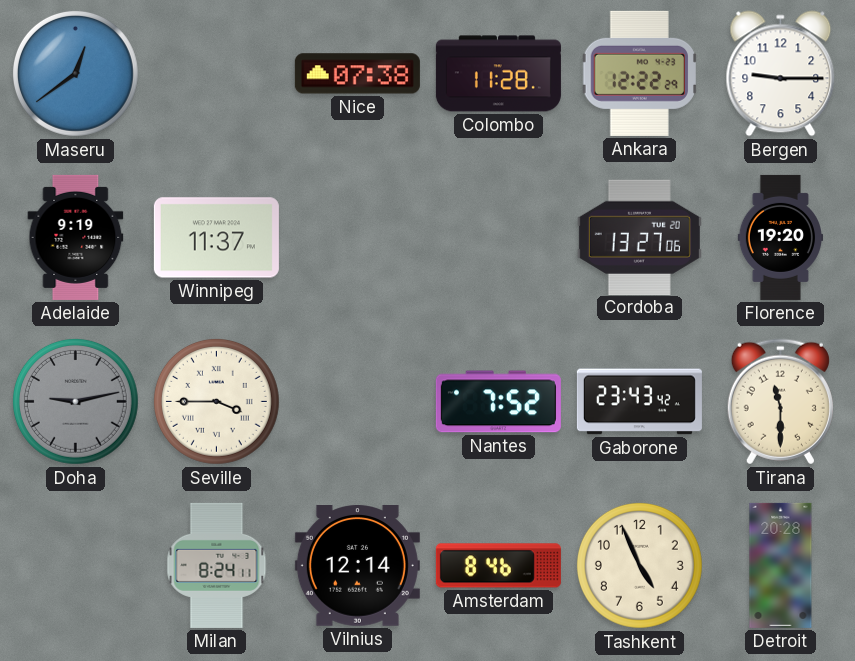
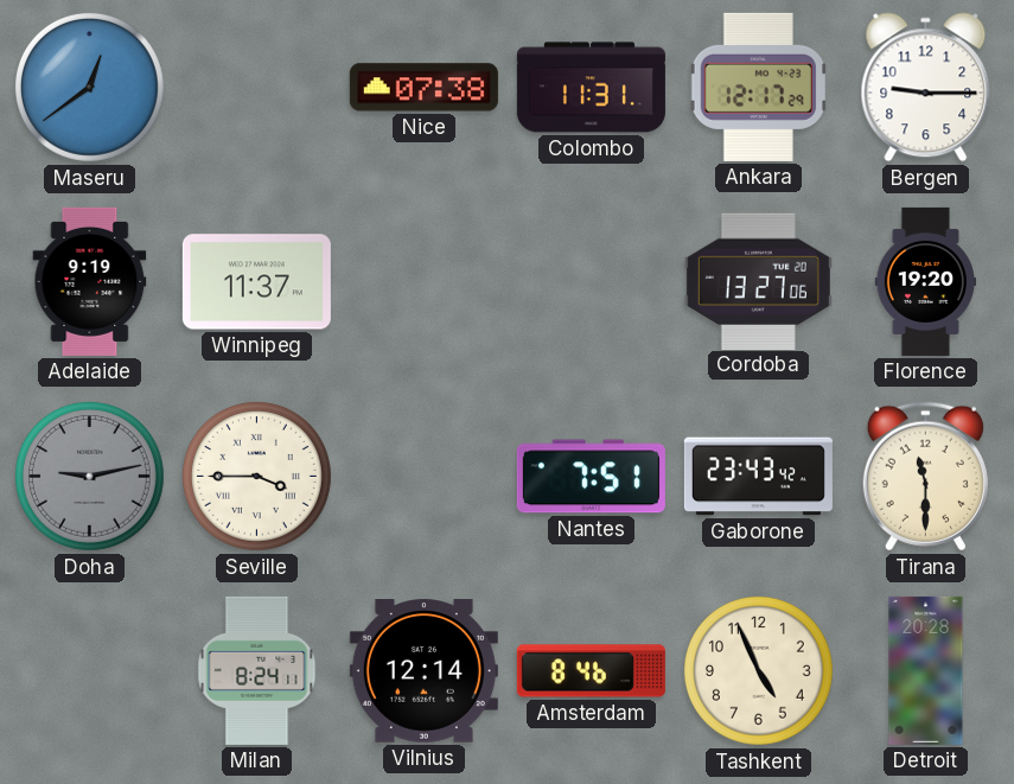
Colombo: 11:28 -> 11:31 (591, 88)
Ankara: 12:22 -> 12:17 (758, 87)
Nantes: 7:52 -> 7:51 (591, 477)
